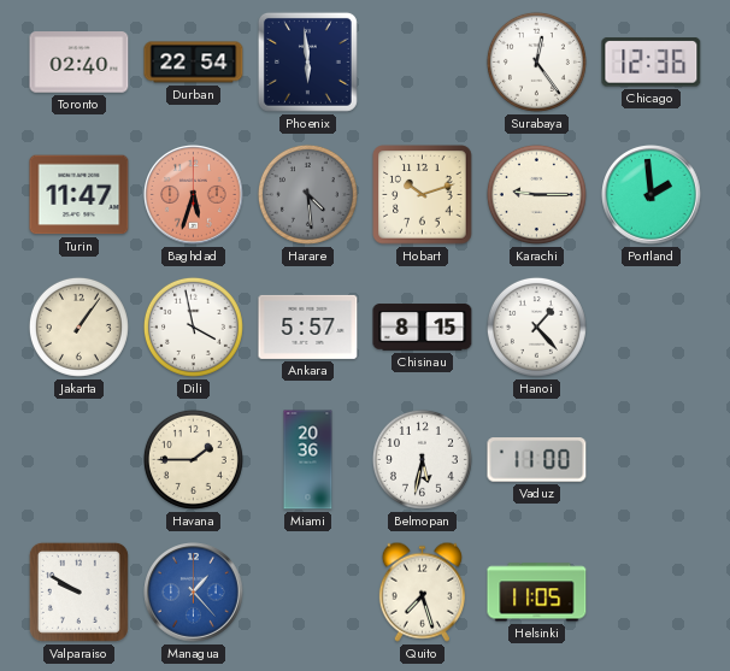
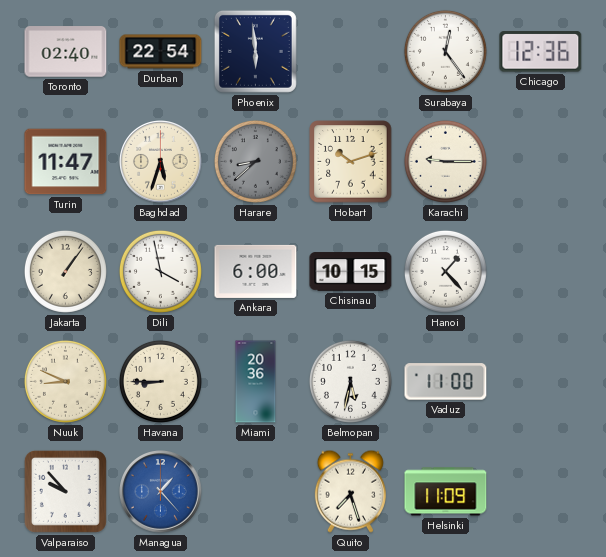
Baghdad dial: salmon -> cream (161, 162)
Harare: 4:29 -> 8:38 (255, 161)
Portland: 1:59 -> none (652, 195)
Ankara: 5:57 -> 6:00 (256, 271)
Chisinau: 8:15 -> 10:15 (351, 272)
Nuuk: none -> 8:49 (65, 381)
Havana: 1:45 -> 8:45 (160, 381)
Valparaiso: 9:50 -> 9:53 (65, 491)
Helsinki: 11:05 -> 11:09 (446, 492)
